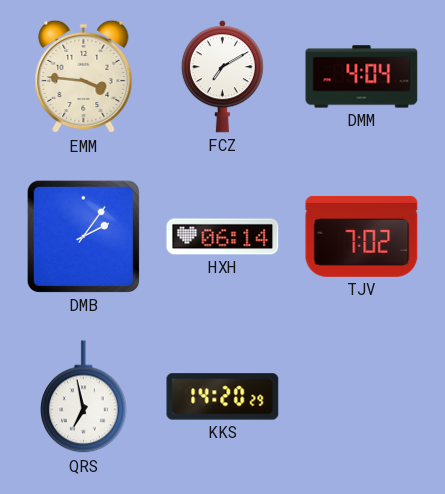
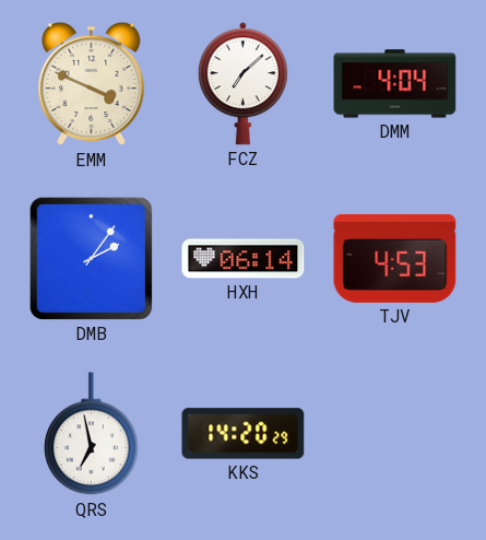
EMM: 3:46 -> 3:49 (92, 84)
FCZ: 7:10 -> 7:08 (242, 84)
TJV: 7:02 -> 4:53 (395, 258)
